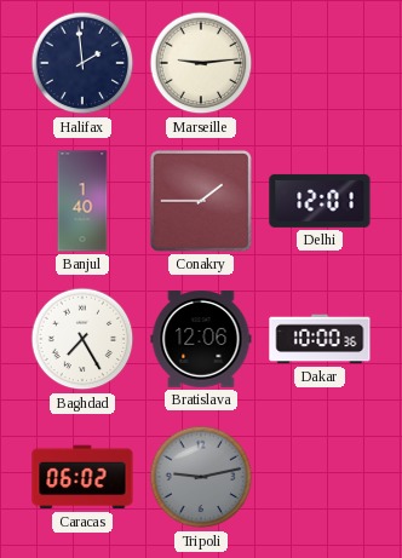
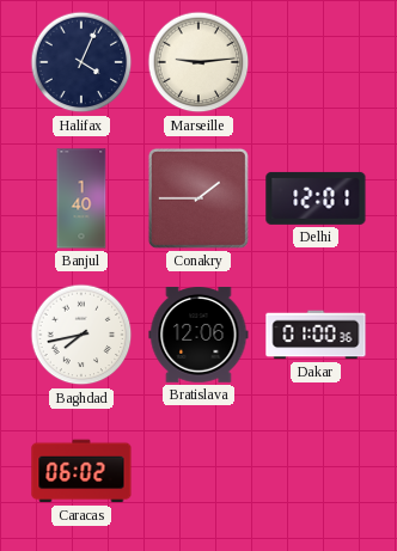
Halifax: 1:59 -> 4:04 (81, 62)
Baghdad: 7:25 -> 7:43 (81, 335)
Dakar: 10:00 -> 01:00 (316, 335)
Tripoli: 9:13 -> none (201, 477)
